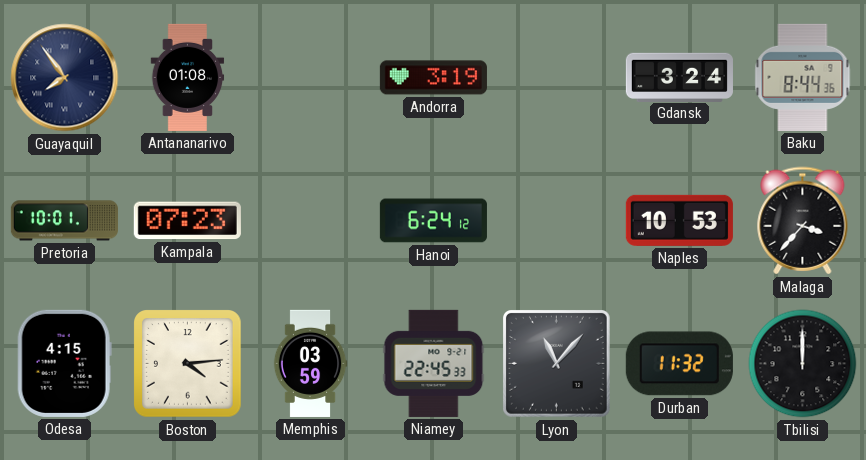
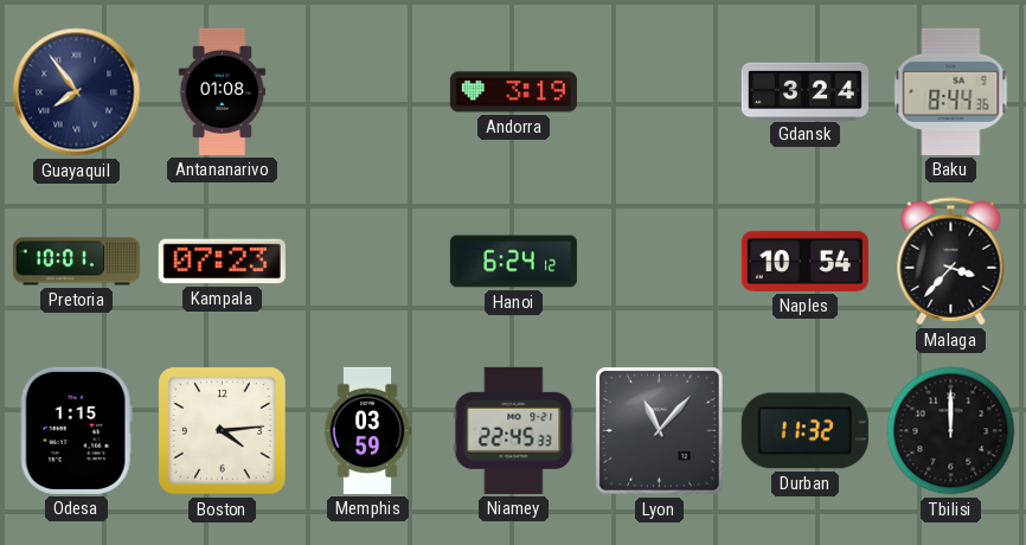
Naples: 10:53 -> 10:54 (804, 261)
Odesa: 4:15 -> 1:15 (76, 430)
